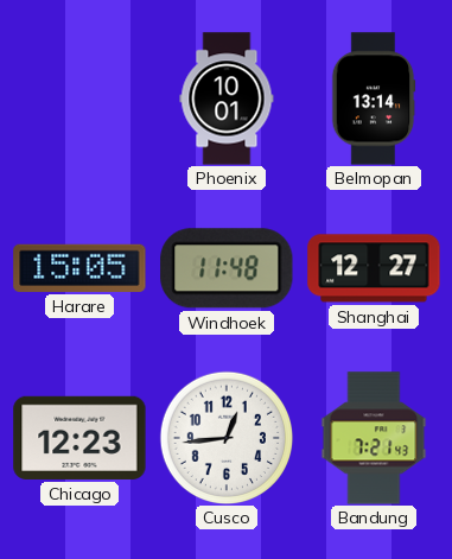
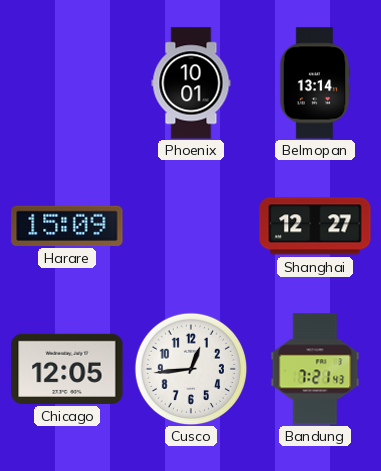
Harare: 15:05 -> 15:09 (67, 226)
Windhoek: 11:48 -> none (227, 268)
Chicago: 12:23 -> 12:05 (67, 369)
